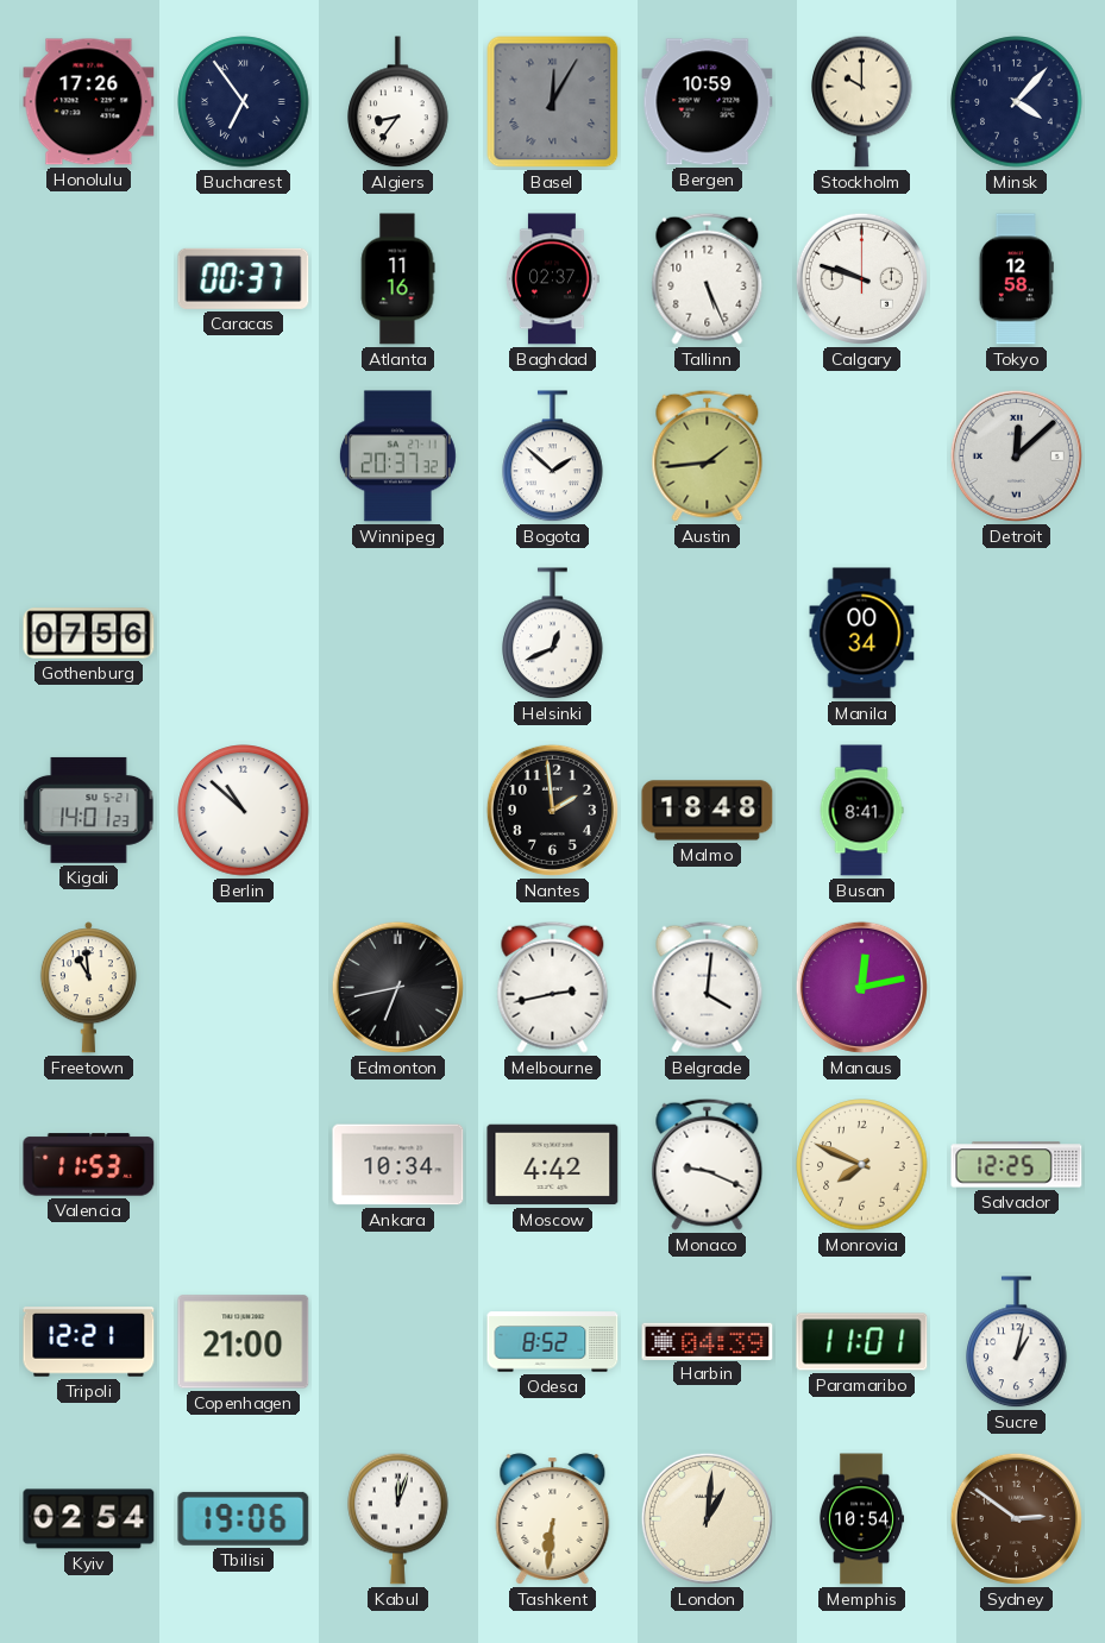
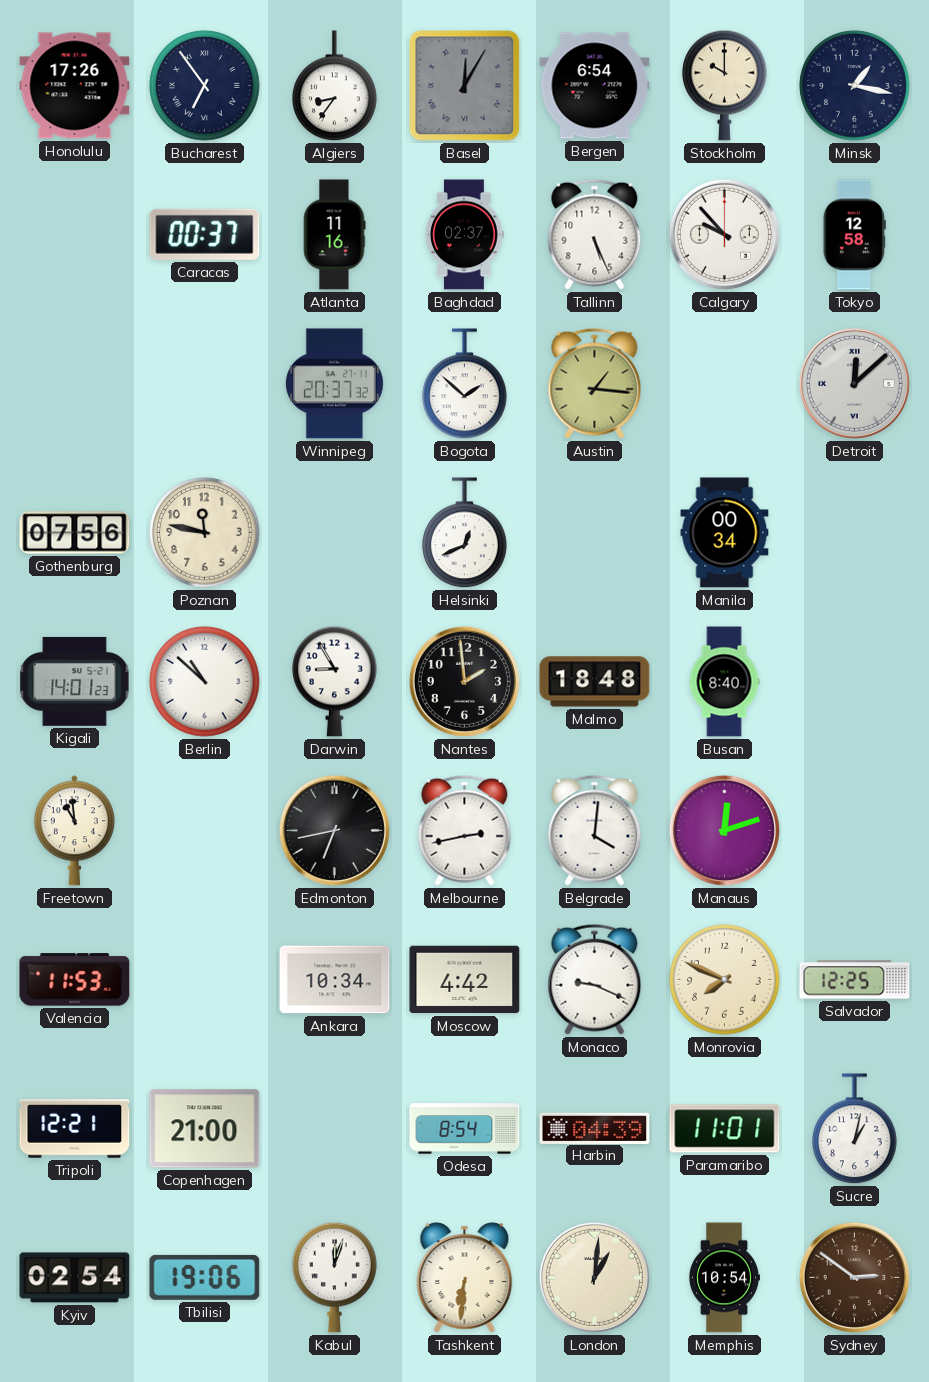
Bergen: 10:59 -> 6:54 (595, 86)
Minsk: 4:07 -> 1:17 (855, 86)
Calgary: 9:48 -> 9:53 (724, 234)
Austin: 1:44 -> 1:16 (595, 383)
Poznan: none -> 11:47 (205, 533)
Darwin: none -> 8:55 (335, 681)
Busan: 8:41 -> 8:40 (724, 682)
Manaus: 12:13 -> 12:12 (724, 830)
Odesa: 8:52 -> 8:54 (465, 1129)
